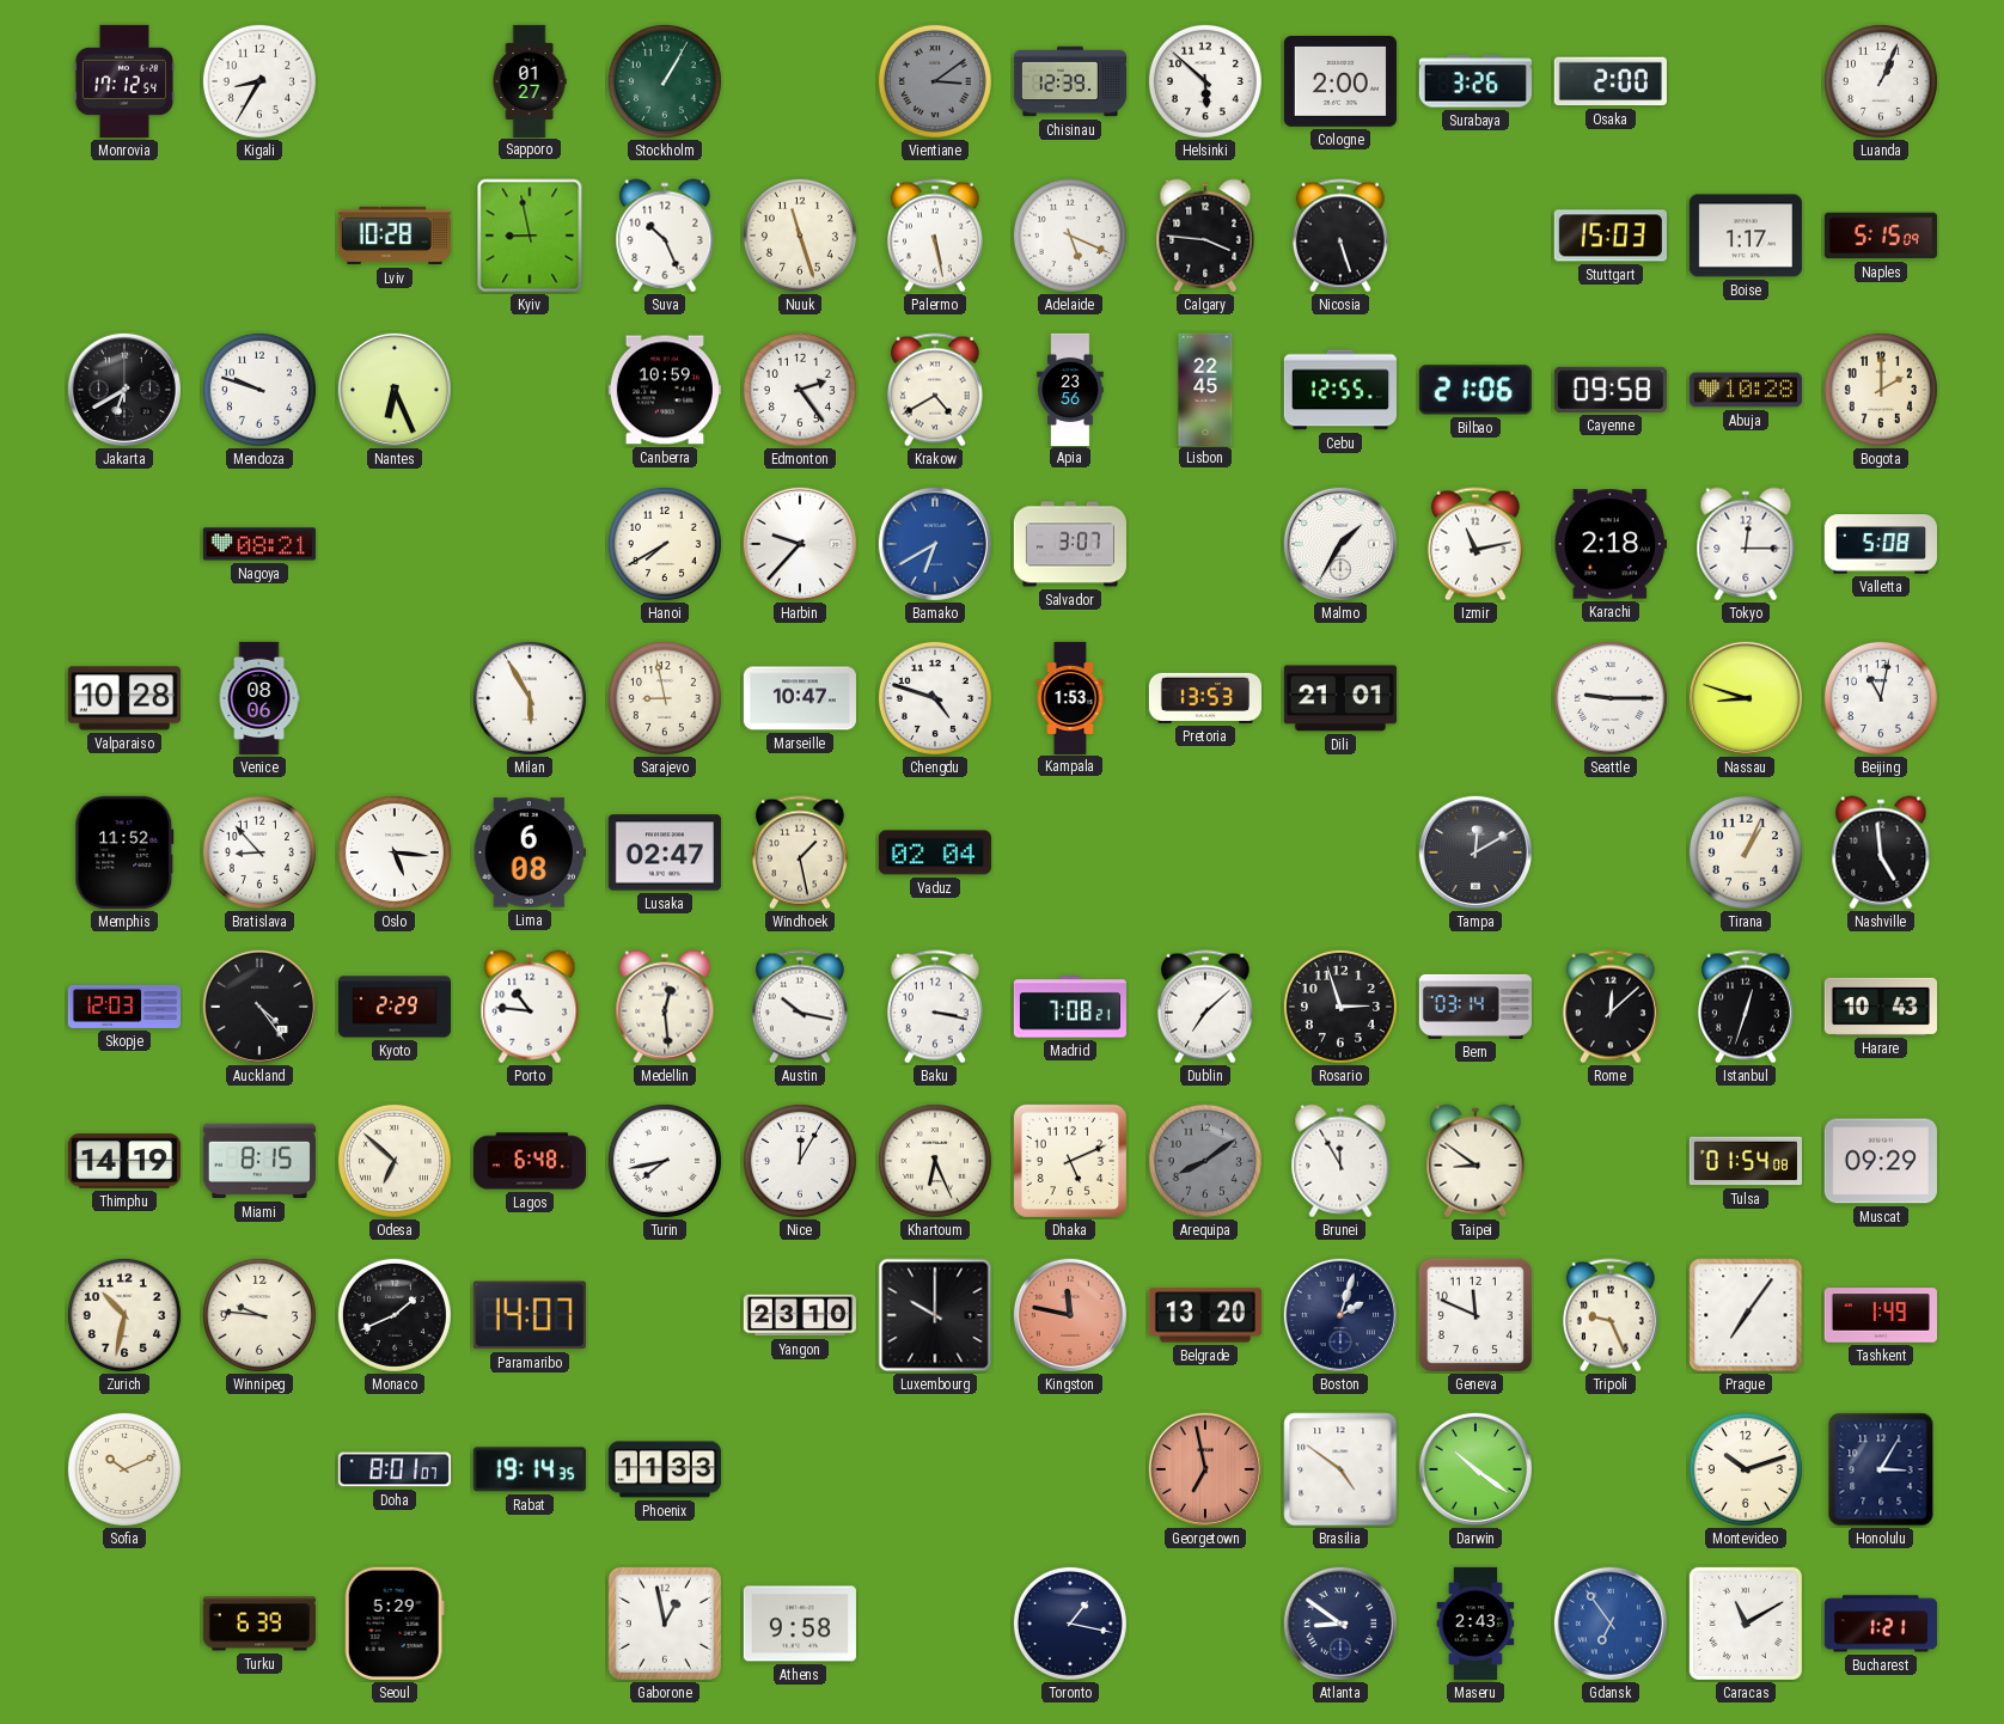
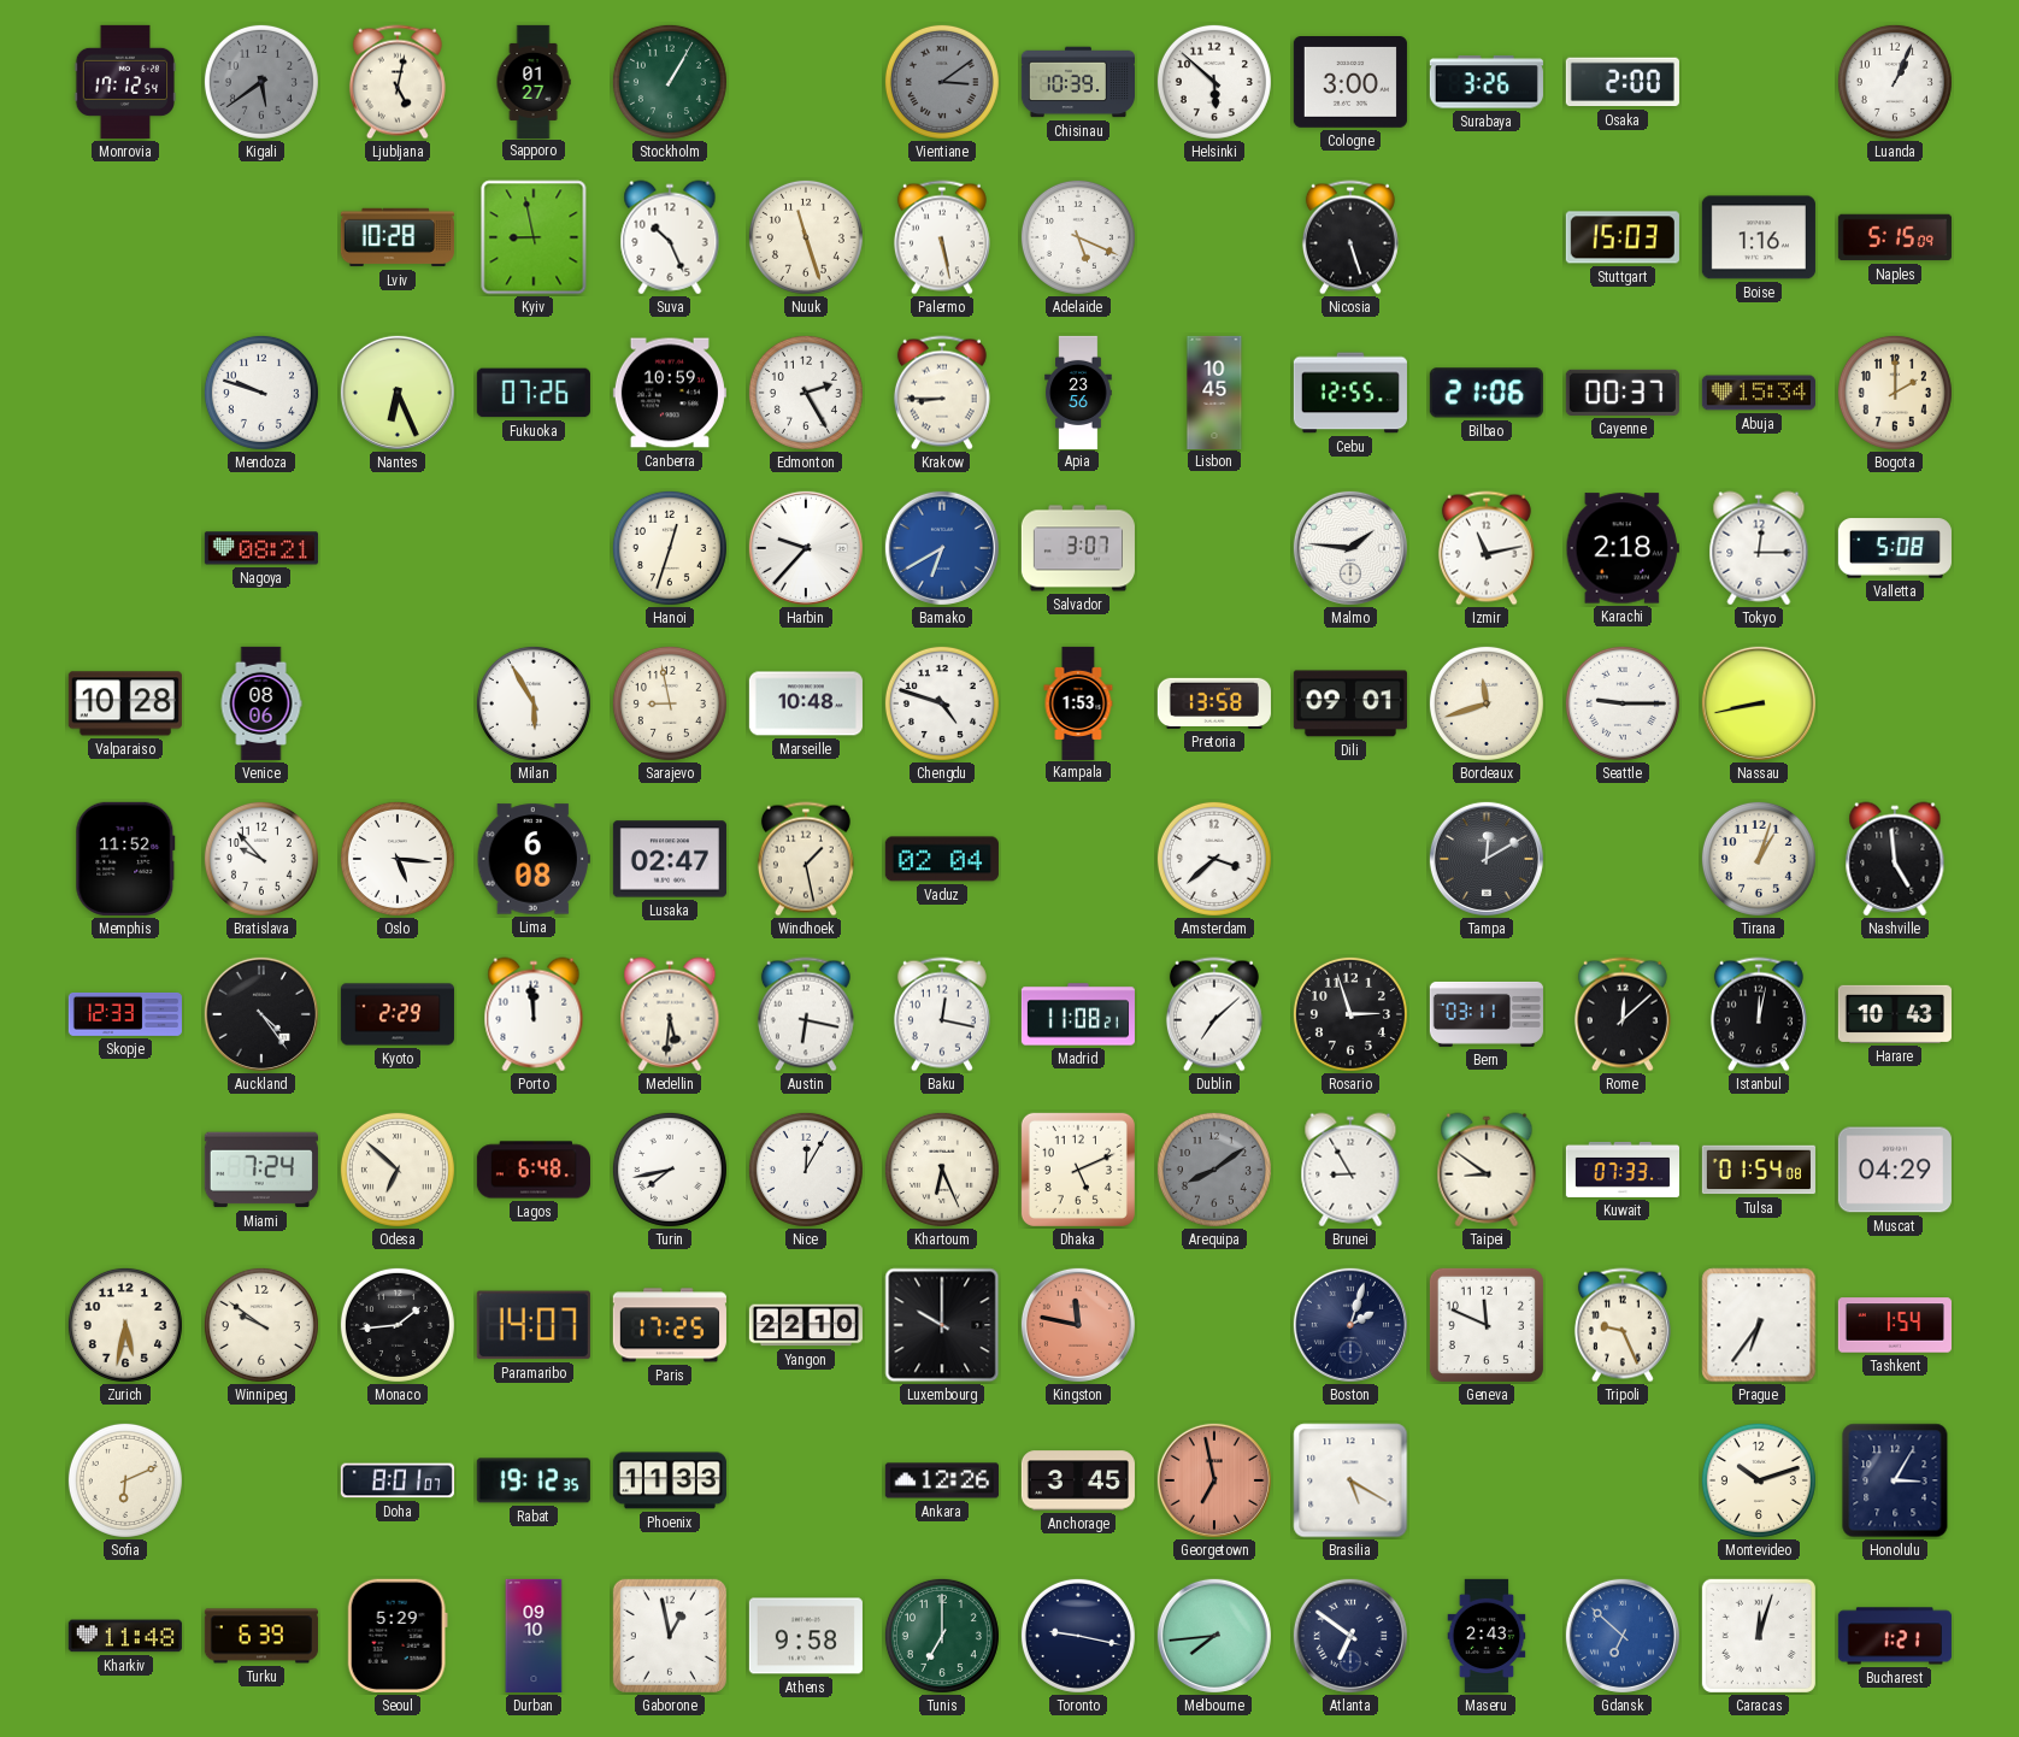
Kigali: 8:35 -> 5:39 (261, 82)
Kigali dial: white -> grey (261, 82)
Ljubljana: none -> 5:02 (398, 82)
Chisinau: 12:39 -> 10:39 (1077, 82)
Cologne: 2:00 -> 3:00 (1350, 83)
Calgary: 3:46 -> none (1205, 236)
Boise: 1:17 -> 1:16 (1759, 237)
Jakarta: 6:40 -> none (124, 390)
Fukuoka: none -> 07:26 (534, 393)
Edmonton: 2:24 -> 2:25 (806, 393)
Krakow: 4:40 -> 8:45 (942, 393)
Lisbon: 22:45 -> 10:45 (1214, 391)
Cayenne: 09:58 -> 00:37 (1623, 393)
Abuja: 10:28 -> 15:34 (1759, 393)
Hanoi: 7:40 -> 12:33 (670, 548)
Malmo: 1:35 -> 1:46 (1350, 548)
Marseille: 10:47 -> 10:48 (806, 703)
Pretoria: 13:53 -> 13:58 (1214, 703)
Dili: 21:01 -> 09:01 (1350, 703)
Bordeaux: none -> 11:42 (1487, 703)
Nassau: 8:48 -> 8:43 (1759, 703)
Beijing: 11:02 -> none (1881, 698)
Bratislava: 8:53 -> 9:53 (261, 859)
Amsterdam: none -> 3:38 (1214, 859)
Tirana: 1:04 -> 1:03 (1759, 859)
Skopje: 12:03 -> 12:33 (125, 1014)
Porto: 10:46 -> 11:59 (534, 1014)
Medellin: 12:29 -> 5:31 (670, 1014)
Austin: 10:17 -> 6:17 (806, 1014)
Baku: 3:17 -> 12:17 (942, 1014)
Madrid: 7:08 -> 11:08 (1078, 1014)
Bern: 03:14 -> 03:11 (1487, 1014)
Istanbul: 12:33 -> 12:02 (1759, 1014)
Thimphu: 14:19 -> none (124, 1161)
Miami: 8:15 -> 7:24 (261, 1170)
Brunei: 11:55 -> 8:55 (1350, 1170)
Kuwait: none -> 07:33 (1621, 1170)
Muscat: 09:29 -> 04:29 (1895, 1170)
Zurich: 10:32 -> 5:32 (125, 1325)
Winnipeg: 9:46 -> 9:51 (261, 1325)
Monaco: 1:41 -> 1:44 (398, 1325)
Paris: none -> 17:25 (670, 1325)
Yangon: 23:10 -> 22:10 (806, 1325)
Belgrade: 13:20 -> none (1205, 1315)
Prague: 7:06 -> 6:36 (1759, 1325)
Tashkent: 1:49 -> 1:54 (1895, 1325)
Sofia: 10:11 -> 6:11 (125, 1480)
Rabat: 19:14 -> 19:12 (534, 1480)
Ankara: none -> 12:26 (942, 1480)
Anchorage: none -> 3:45 (1078, 1480)
Brasilia: 4:51 -> 5:20 (1350, 1480)
Darwin: 10:21 -> none (1475, 1469)
Kharkiv: none -> 11:48 (125, 1636)
Durban: none -> 09:10 (534, 1636)
Tunis: none -> 7:00 (942, 1636)
Toronto: 1:17 -> 9:17 (1078, 1636)
Melbourne: none -> 7:44 (1214, 1636)
Atlanta: 8:51 -> 6:51 (1350, 1636)
Gdansk: 6:54 -> 6:52 (1623, 1636)
Caracas: 11:10 -> 12:03 (1759, 1636)
